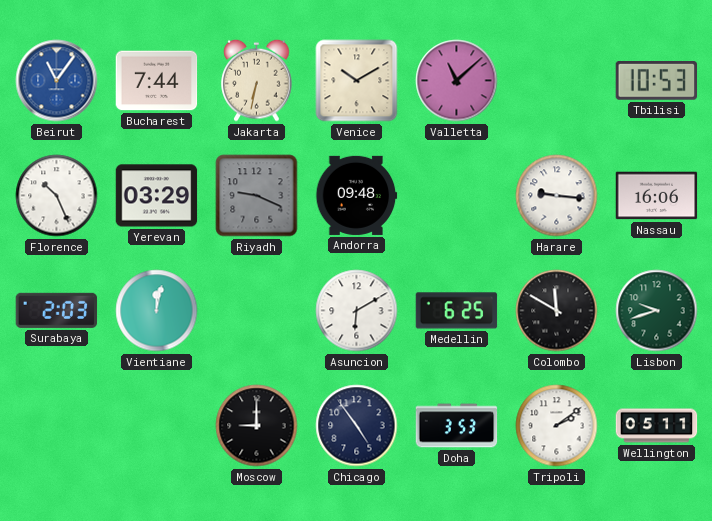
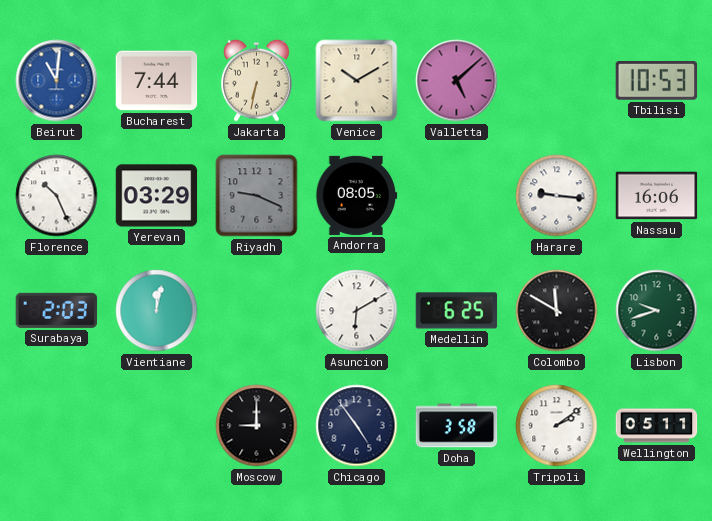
Beirut: 11:06 -> 11:01 (57, 81)
Valletta: 11:08 -> 5:08 (457, 81)
Andorra: 09:48 -> 08:05 (357, 195)
Doha: 3:53 -> 3:58 (457, 426)
